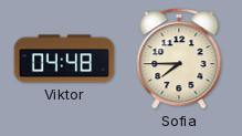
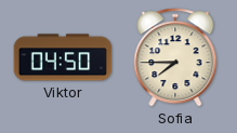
Viktor: 04:48 -> 04:50 (63, 57)
